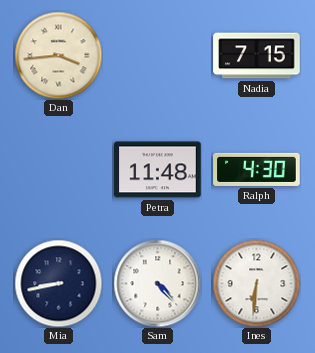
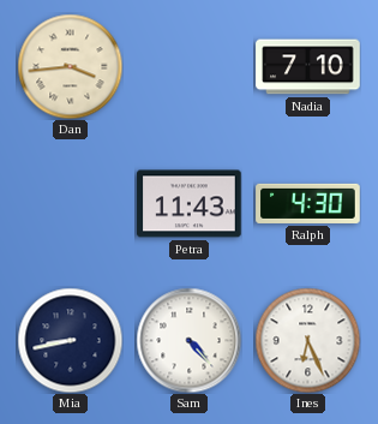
Nadia: 7:15 -> 7:10 (308, 67)
Petra: 11:48 -> 11:43 (190, 204)
Ines: 6:31 -> 6:26 (307, 340)
